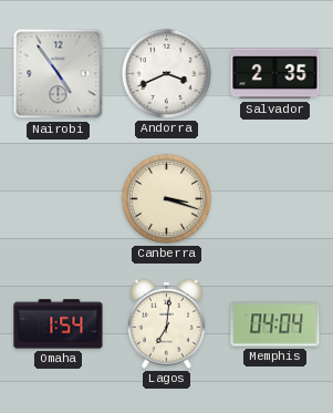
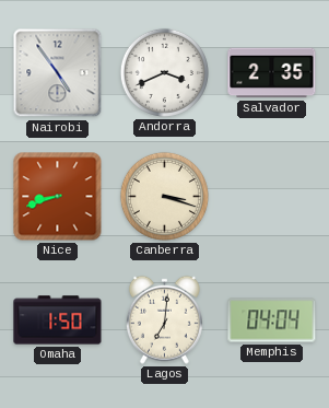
Nice: none -> 8:42 (58, 197)
Omaha: 1:54 -> 1:50 (58, 320)
